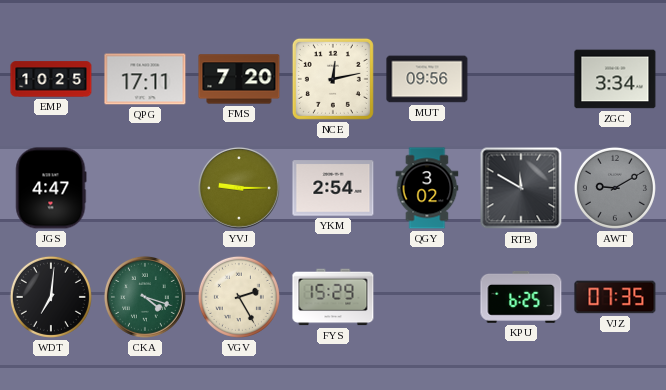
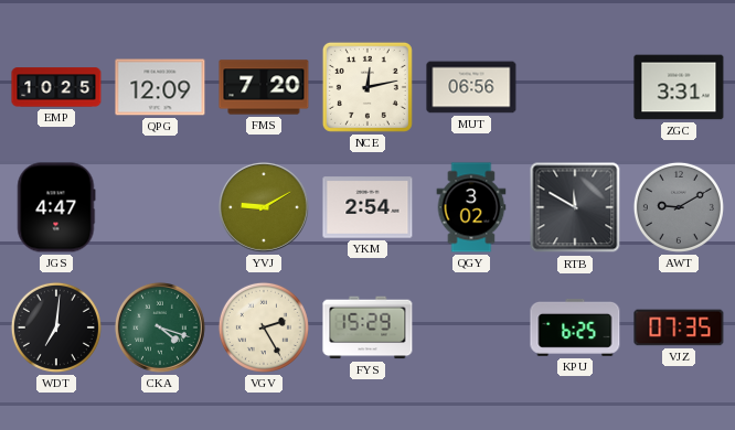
QPG: 17:11 -> 12:09 (160, 87)
MUT: 09:56 -> 06:56 (471, 87)
ZGC: 3:34 -> 3:31 (679, 87)
YVJ: 9:15 -> 9:10 (264, 207)
